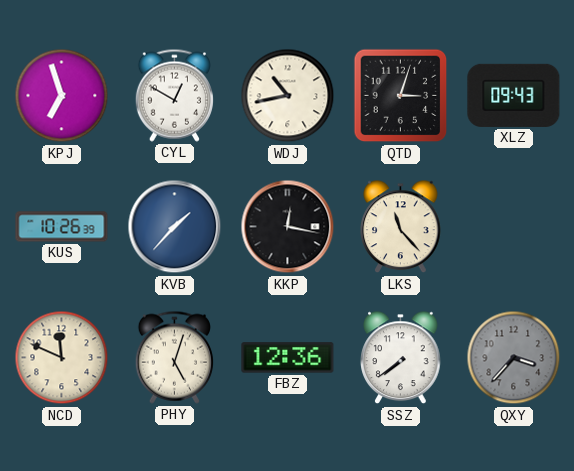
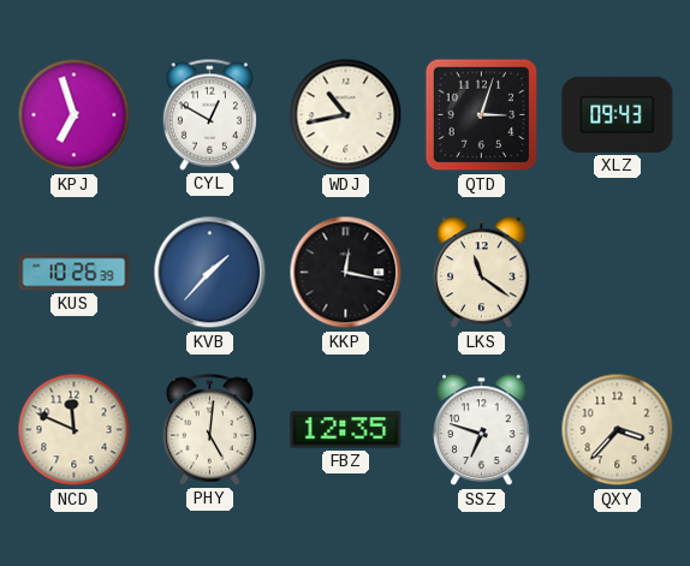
LKS: 11:23 -> 11:21 (482, 273)
PHY: 5:03 -> 5:01 (209, 429)
FBZ: 12:36 -> 12:35 (346, 430)
SSZ: 7:39 -> 6:48 (482, 430)
QXY dial: grey -> cream (618, 430)
